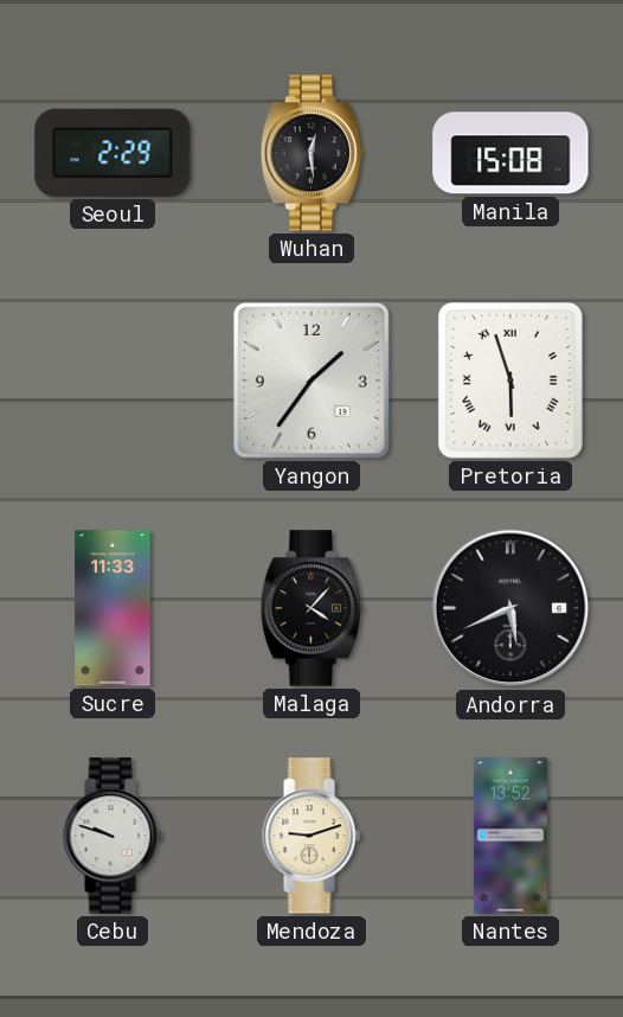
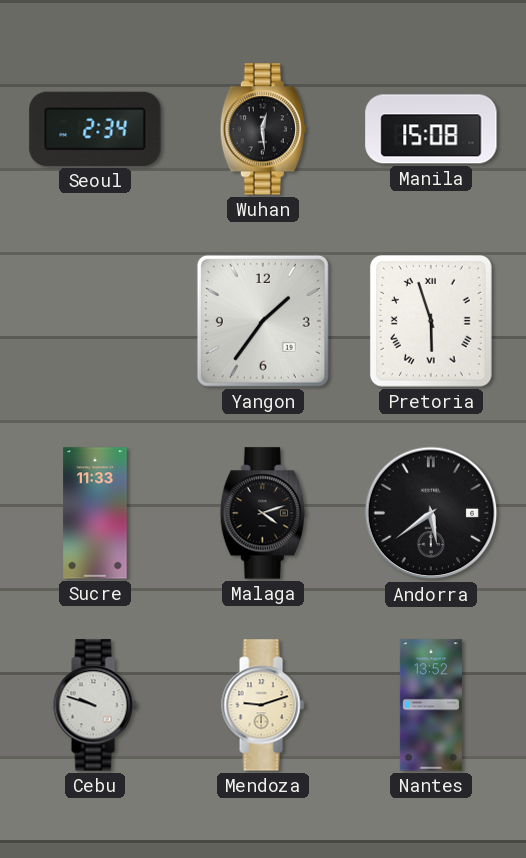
Seoul: 2:29 -> 2:34 (95, 129)
Malaga: 4:07 -> 4:12 (263, 513)
Andorra: 5:41 -> 5:39 (431, 513)
